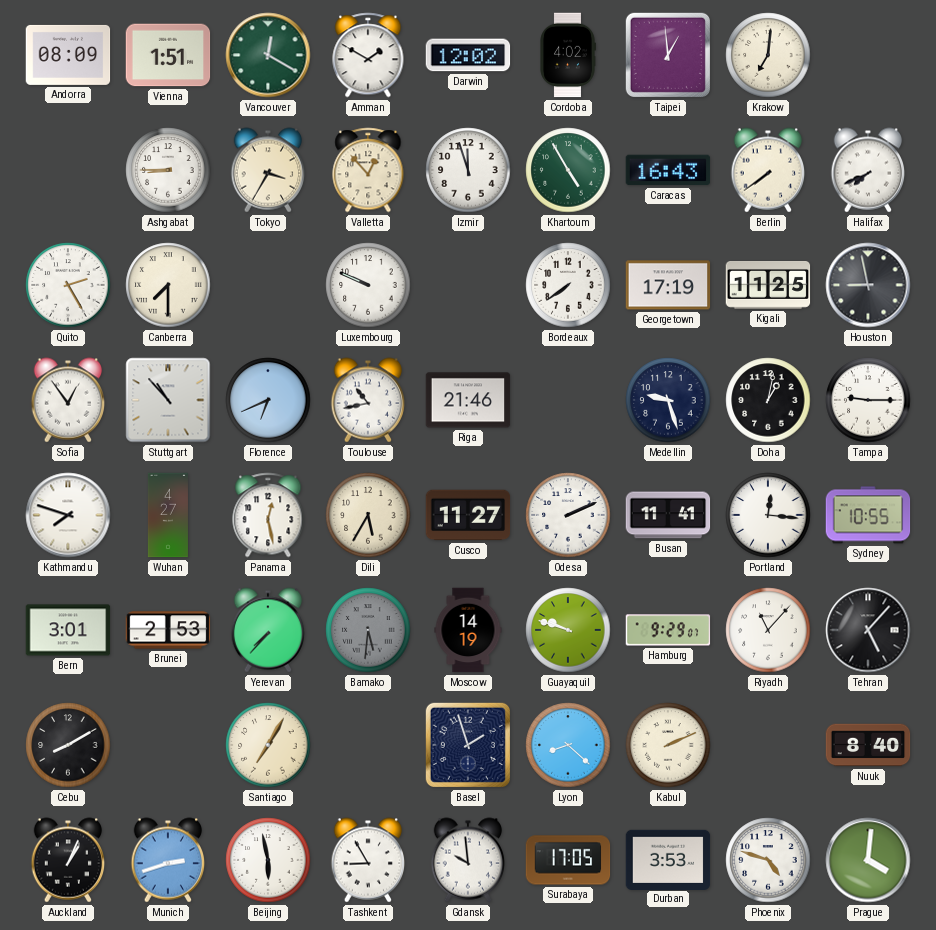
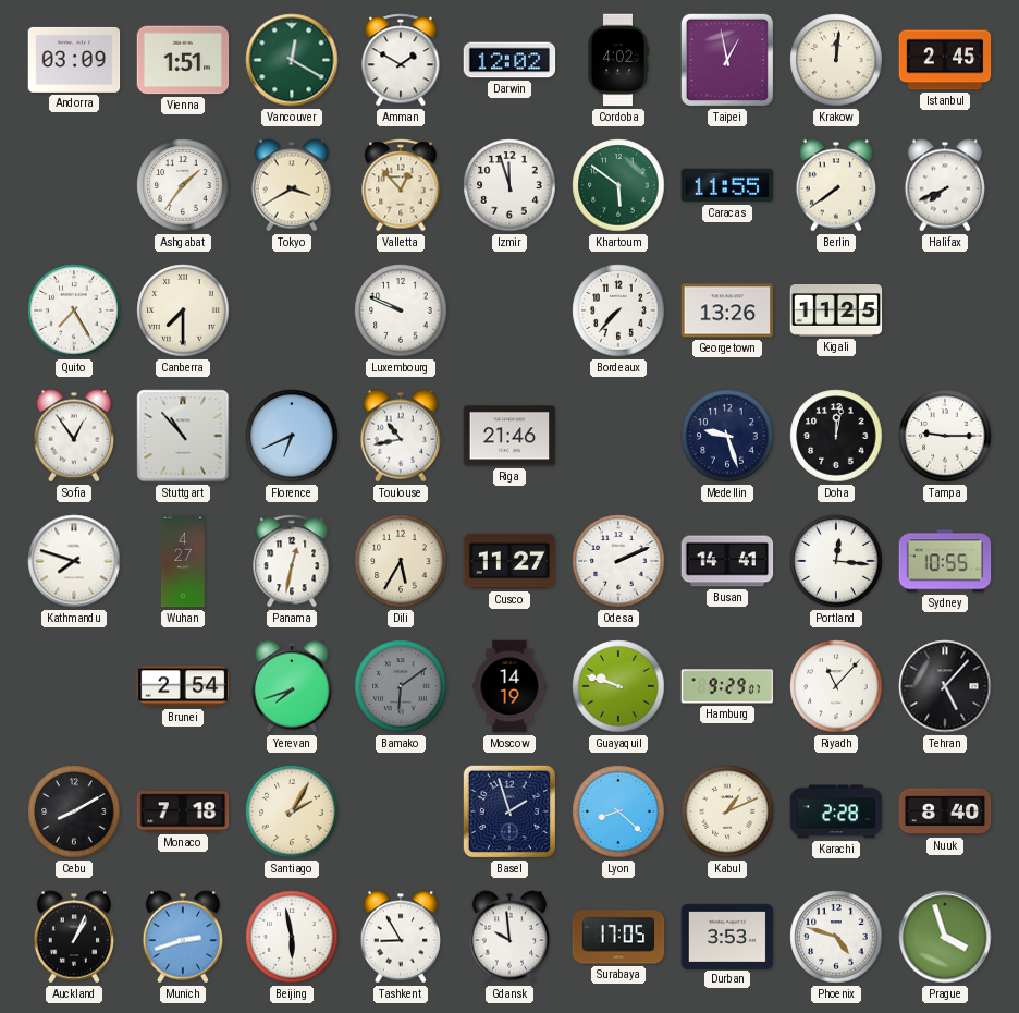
Andorra: 08:09 -> 03:09 (74, 60)
Taipei: 12:59 -> 12:58 (727, 60)
Krakow: 7:01 -> 12:01 (836, 60)
Istanbul: none -> 2:45 (945, 60)
Ashgabat: 8:45 -> 1:36 (183, 185)
Tokyo: 3:35 -> 3:40 (292, 185)
Khartoum: 4:55 -> 5:51 (618, 185)
Caracas: 16:43 -> 11:55 (727, 185)
Quito: 2:25 -> 7:25 (74, 310)
Bordeaux: 7:39 -> 7:37 (618, 310)
Georgetown: 17:19 -> 13:26 (727, 310)
Houston: 8:58 -> none (868, 285)
Doha: 1:02 -> 12:02 (836, 436)
Panama: 12:28 -> 12:32 (292, 561)
Busan: 11:41 -> 14:41 (727, 561)
Bern: 3:01 -> none (68, 630)
Brunei: 2:53 -> 2:54 (183, 686)
Yerevan: 7:37 -> 7:42 (292, 686)
Bamako: 5:31 -> 6:09 (401, 686)
Monaco: none -> 7:18 (183, 811)
Santiago: 7:05 -> 2:05 (292, 811)
Kabul: 2:11 -> 1:11 (727, 811)
Karachi: none -> 2:28 (836, 811)
Prague: 4:01 -> 3:57 (945, 937)
